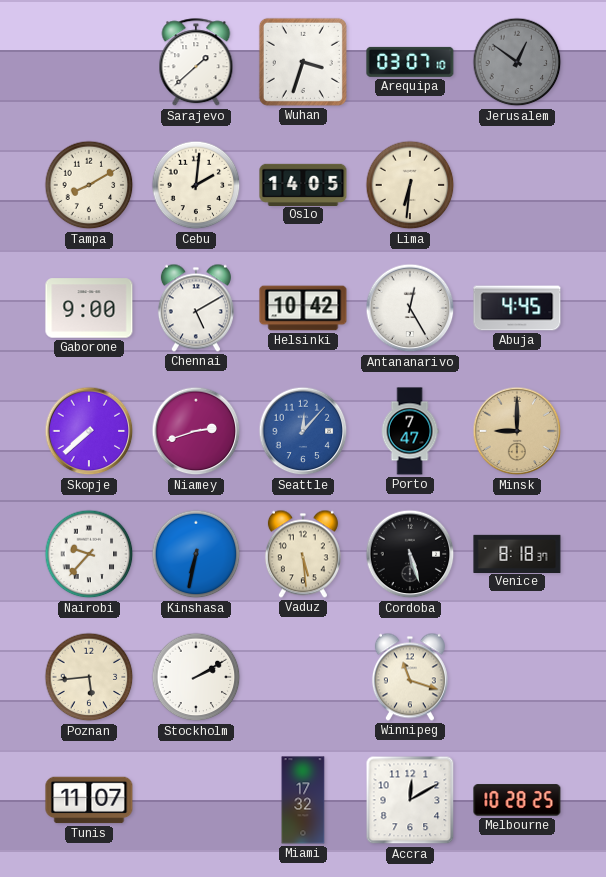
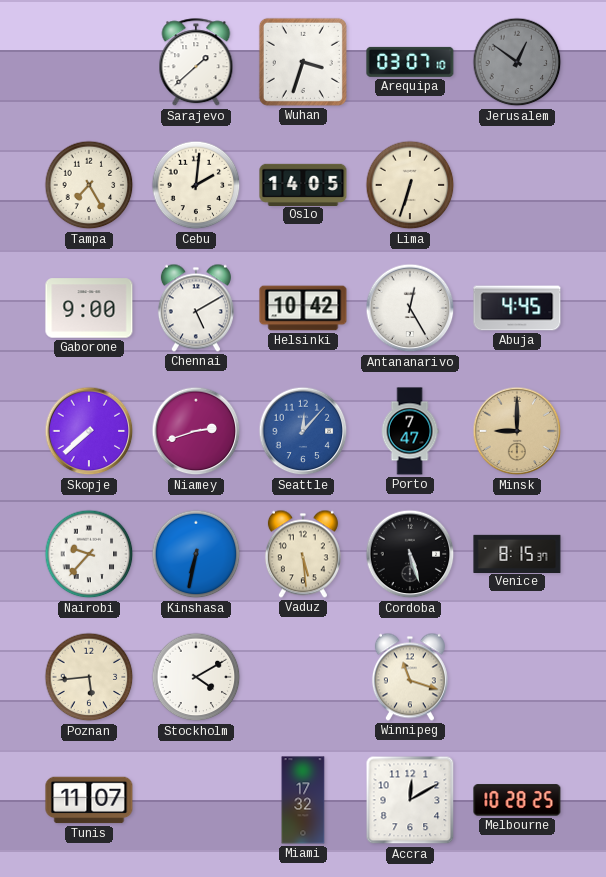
Tampa: 8:10 -> 7:25 (89, 185)
Lima: 6:31 -> 6:33 (410, 185)
Venice: 8:18 -> 8:15 (517, 553)
Stockholm: 2:10 -> 4:10 (196, 677)
